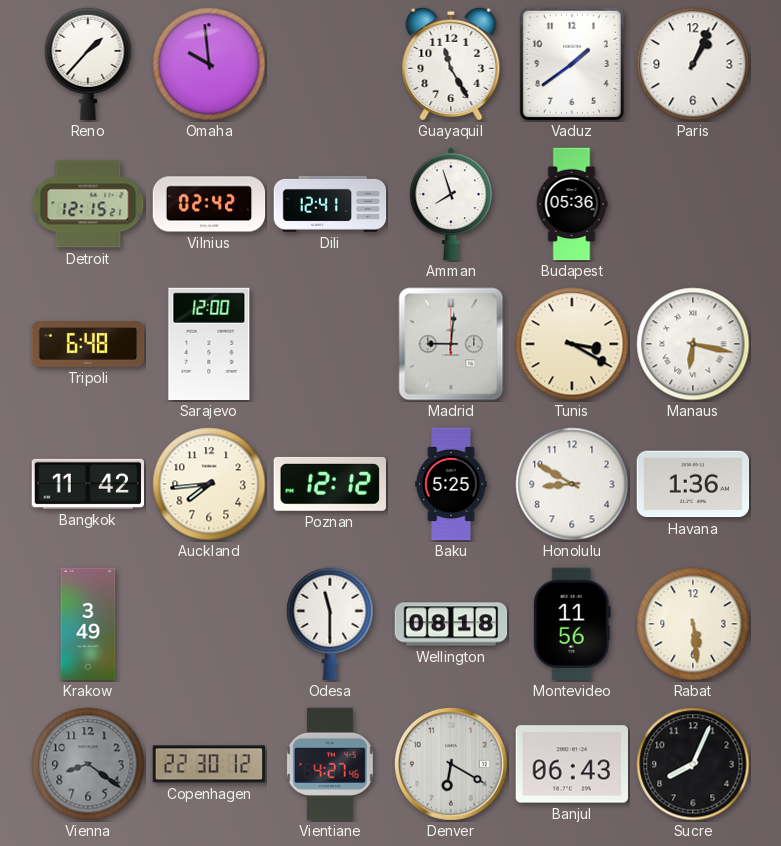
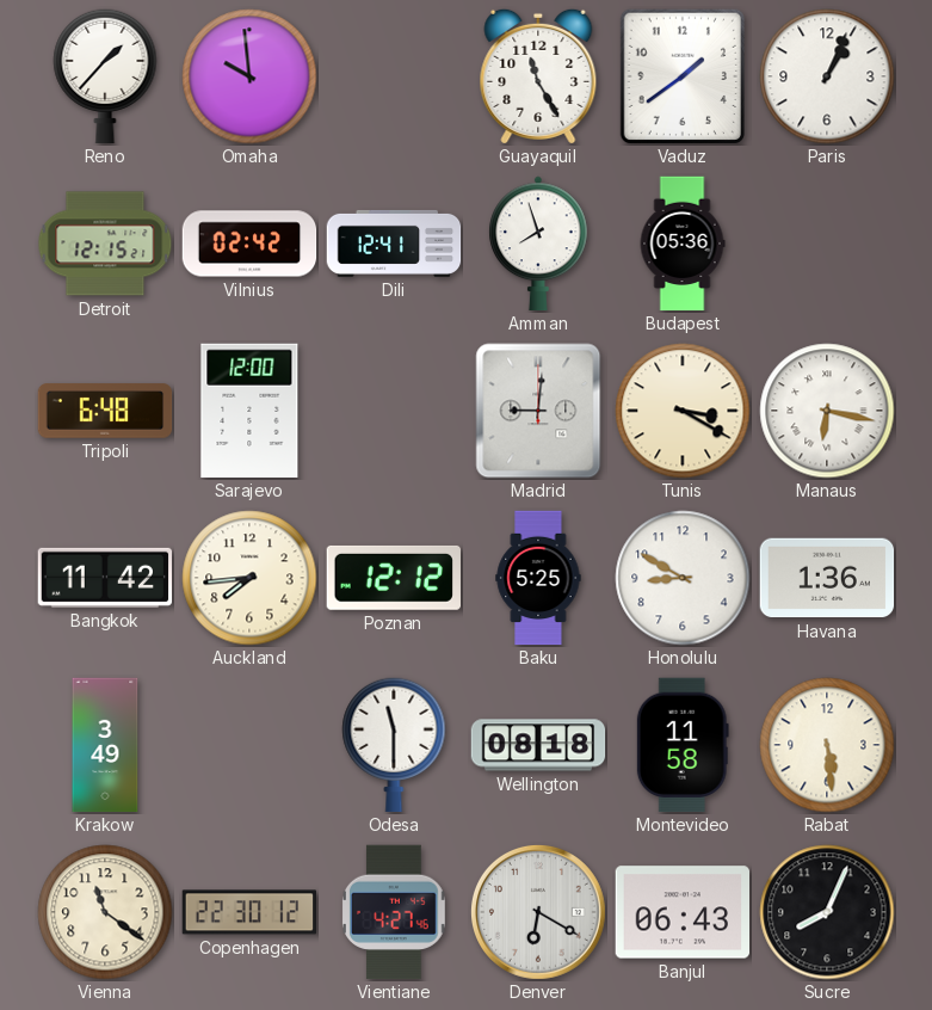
Montevideo: 11:56 -> 11:58 (683, 745)
Vienna: 8:21 -> 11:21 (105, 912)
Vienna dial: grey -> cream (105, 912)
